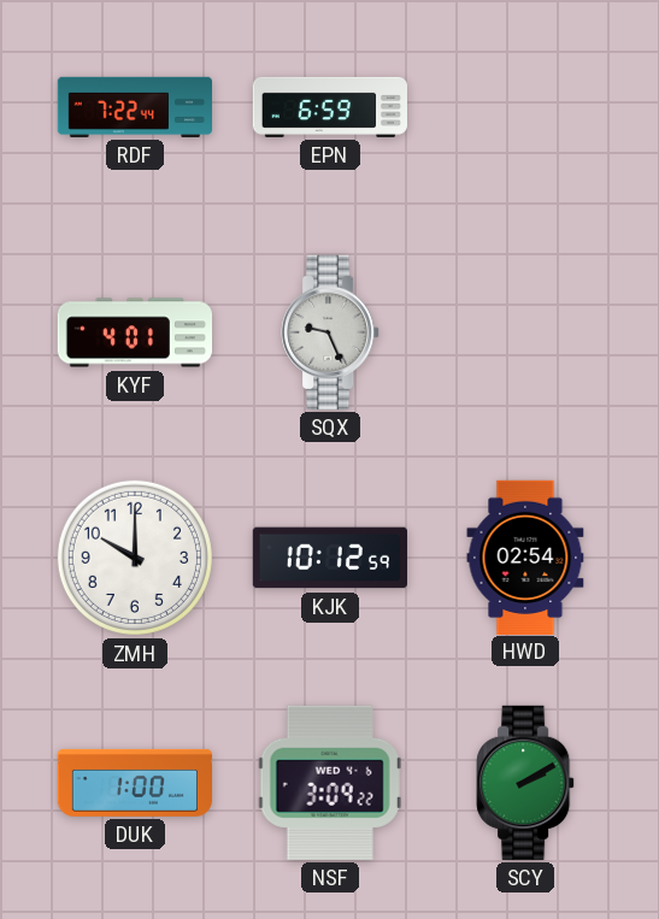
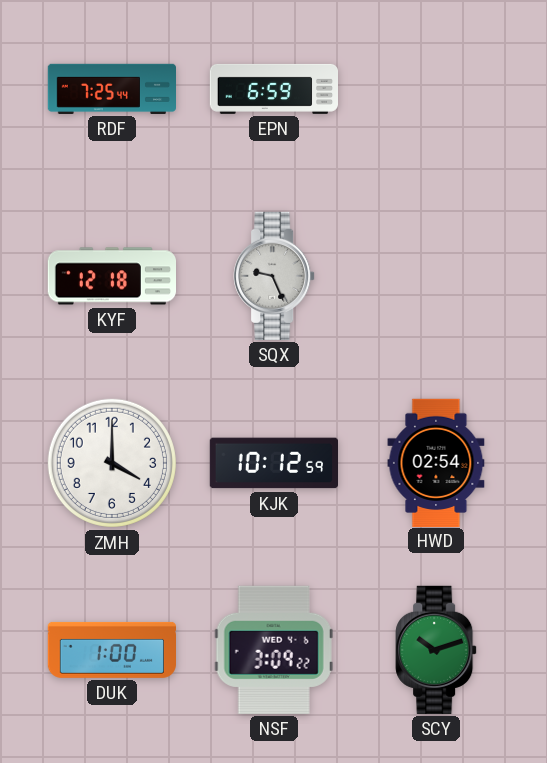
RDF: 7:22 -> 7:25 (111, 89)
KYF: 4:01 -> 12:18 (111, 276)
ZMH: 10:00 -> 4:00 (112, 463)
SCY: 2:10 -> 10:12 (436, 650)
